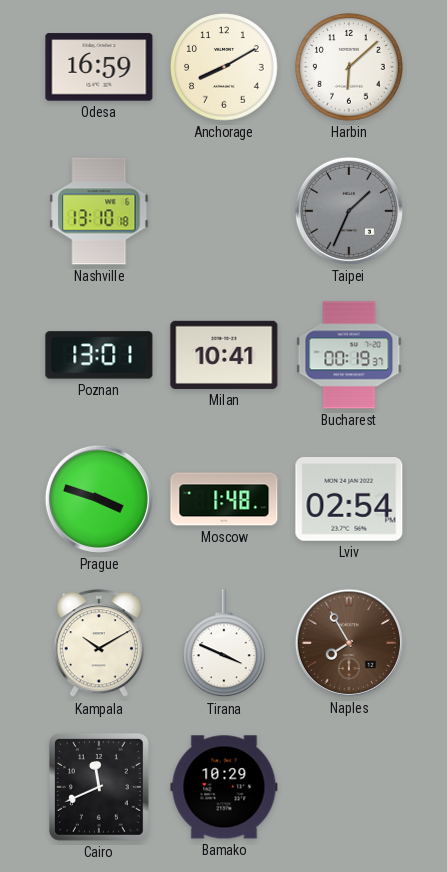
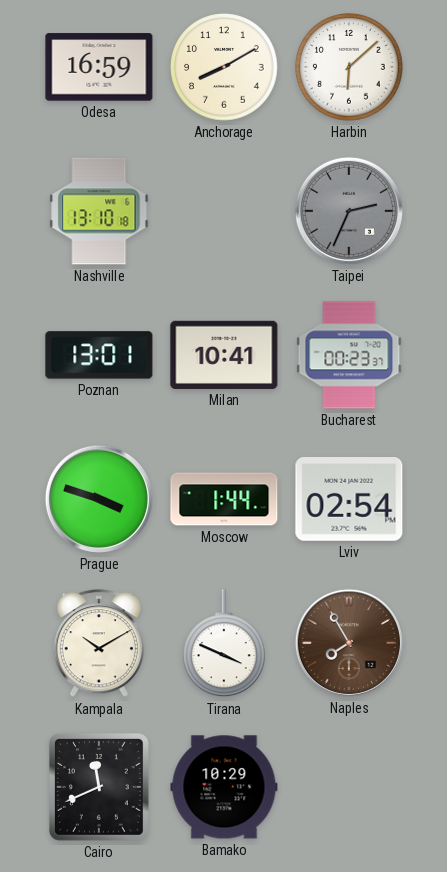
Taipei: 1:34 -> 2:34 (349, 211)
Bucharest: 00:19 -> 00:23 (349, 355)
Moscow: 1:48 -> 1:44 (224, 499)
